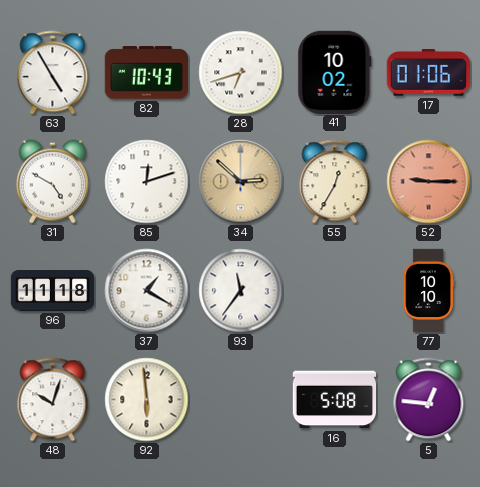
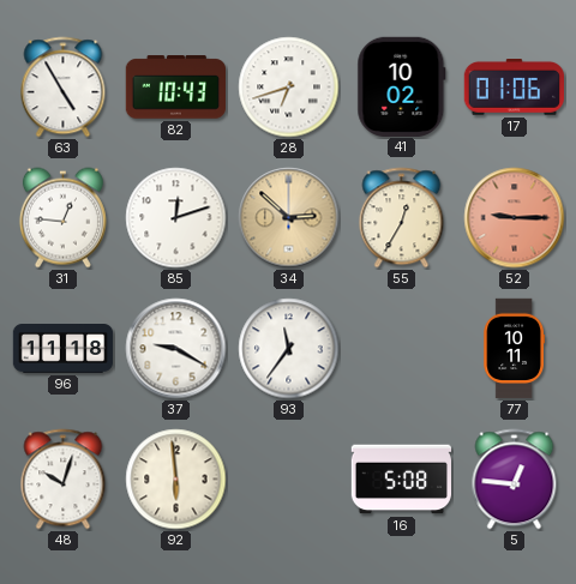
31: 4:50 -> 12:46 (62, 218)
37: 1:20 -> 9:20 (176, 349)
77: 10:10 -> 10:11 (514, 349)
